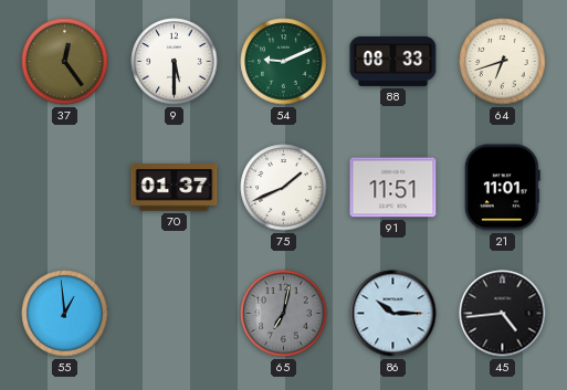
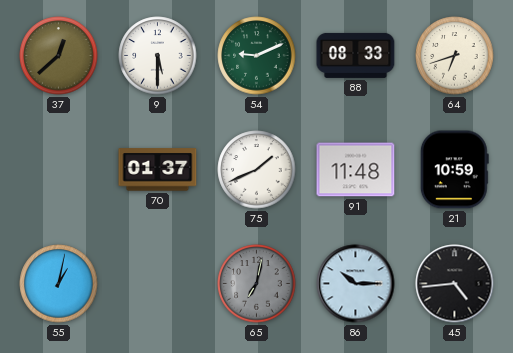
37: 12:24 -> 12:38 (59, 56)
91: 11:51 -> 11:48 (356, 170)
21: 11:01 -> 10:59 (454, 170)
55: 12:59 -> 1:02 (59, 284)
